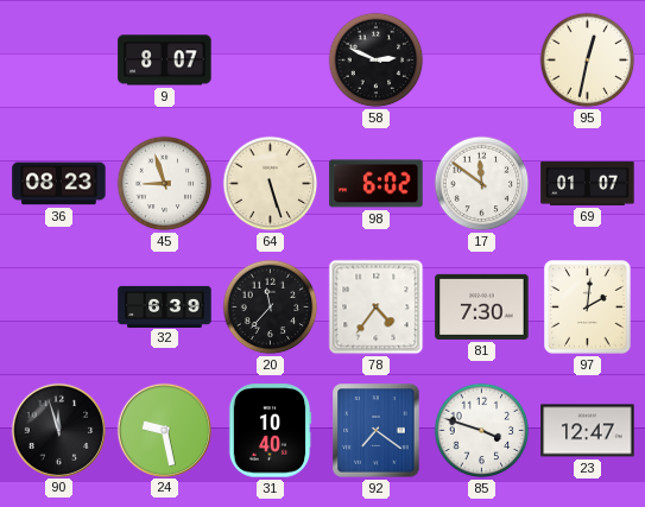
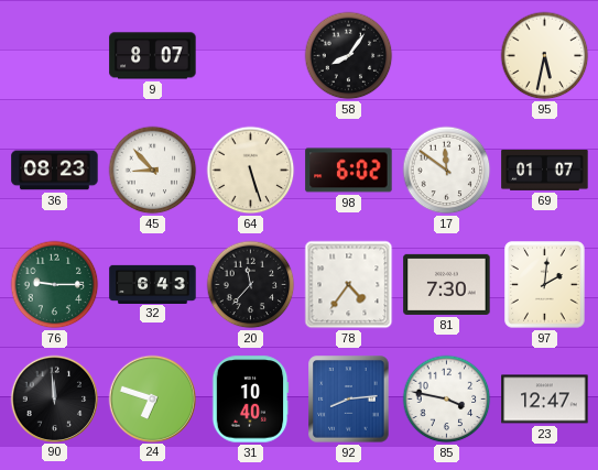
58: 2:49 -> 8:06 (349, 56)
95: 12:32 -> 5:32 (545, 56)
45: 8:57 -> 8:53 (153, 171)
76: none -> 9:15 (55, 285)
32: 6:39 -> 6:43 (153, 284)
90: 11:57 -> 11:59 (54, 398)
24: 9:28 -> 6:48 (152, 398)
92: 7:21 -> 8:14 (349, 400)
85: 3:48 -> 3:47 (447, 400)
